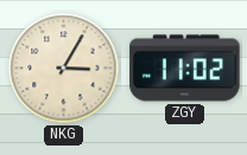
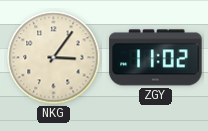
NKG: 3:05 -> 3:06 (54, 58)
